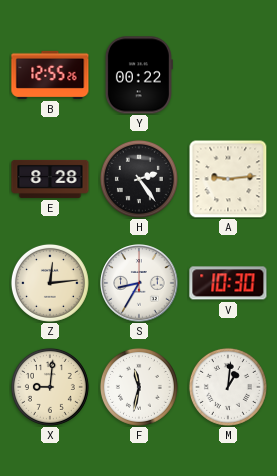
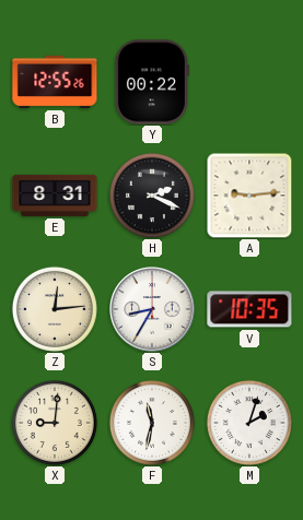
E: 8:28 -> 8:31 (55, 196)
H: 2:24 -> 2:19 (152, 196)
V: 10:30 -> 10:35 (249, 309)
M: 1:01 -> 2:03 (249, 423)
